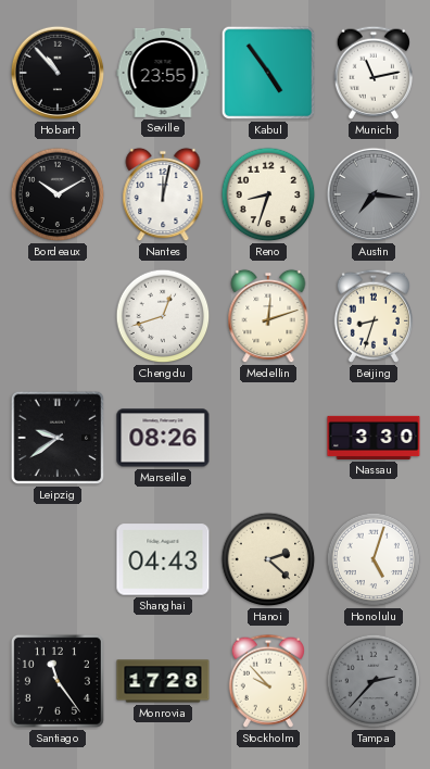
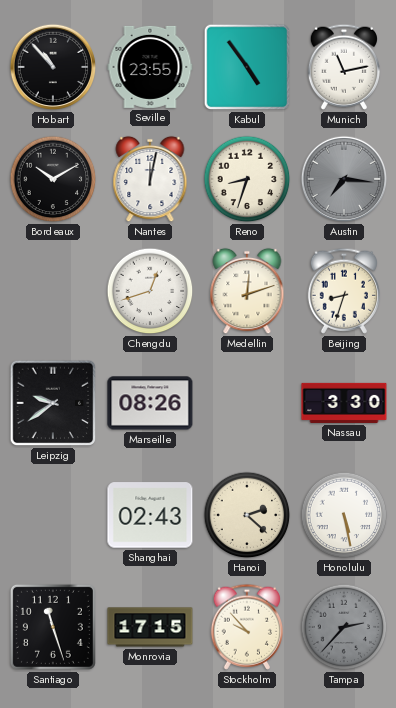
Shanghai: 04:43 -> 02:43 (150, 515)
Honolulu: 5:03 -> 5:28 (344, 515)
Santiago: 11:24 -> 11:27 (53, 627)
Monrovia: 17:28 -> 17:15 (150, 627)
